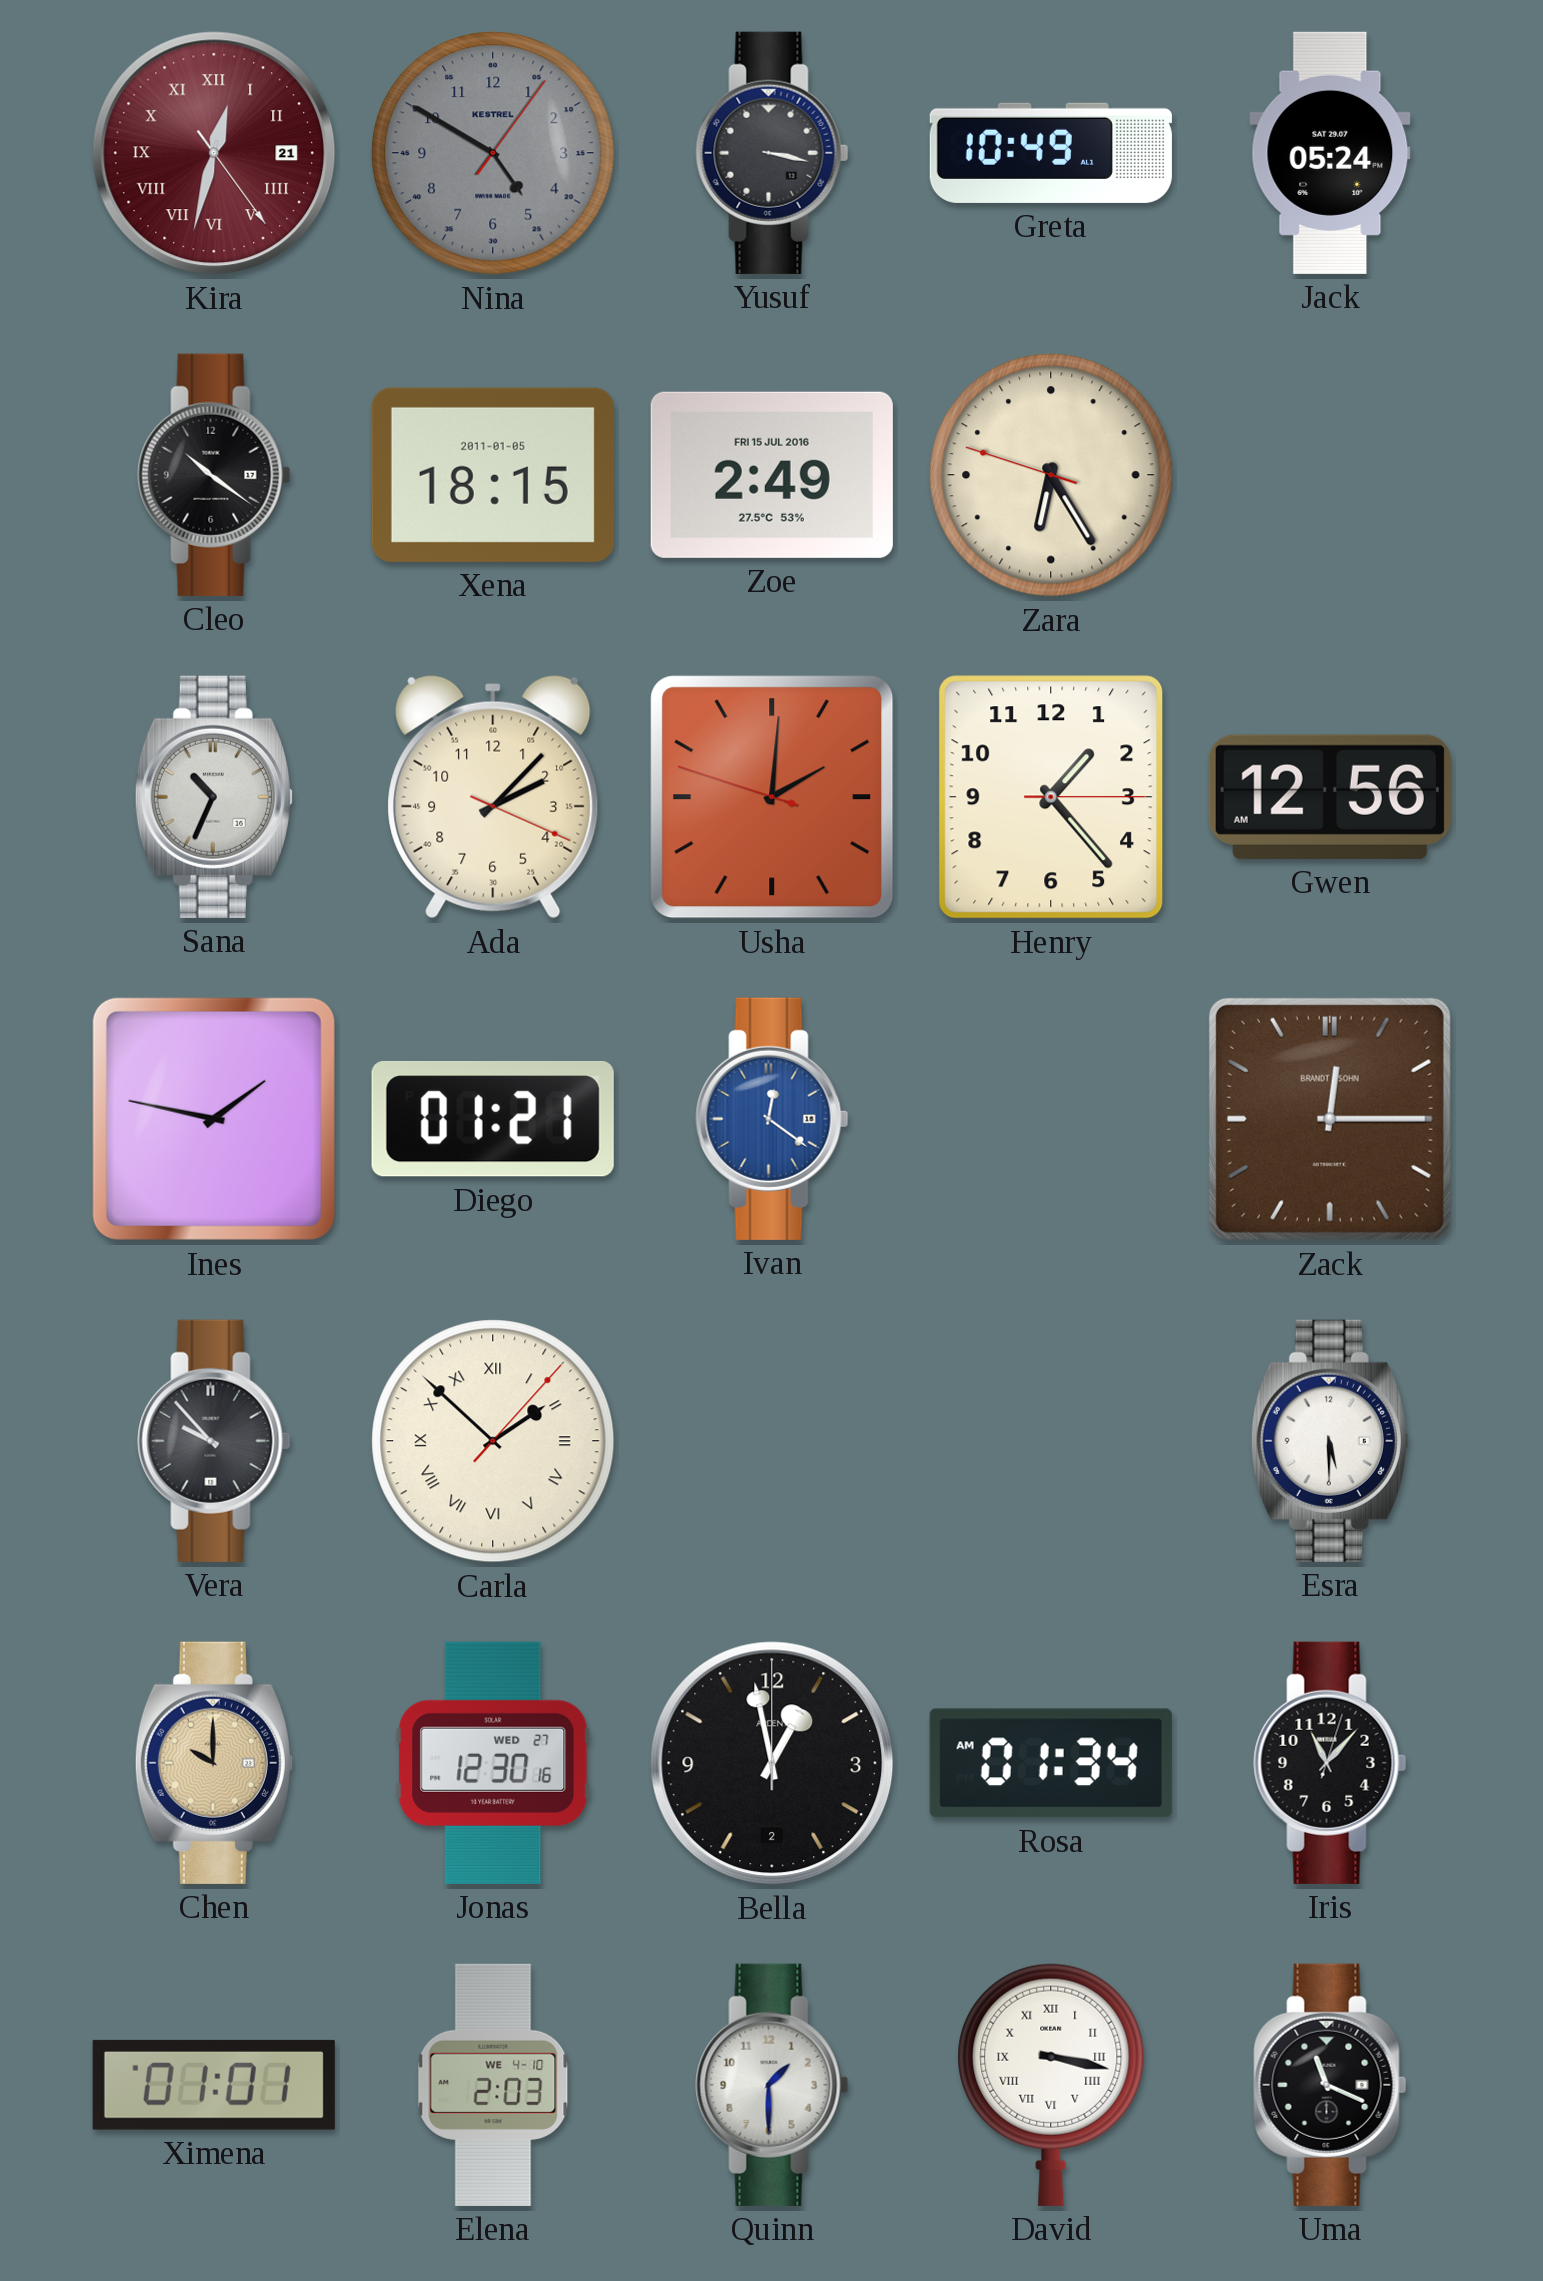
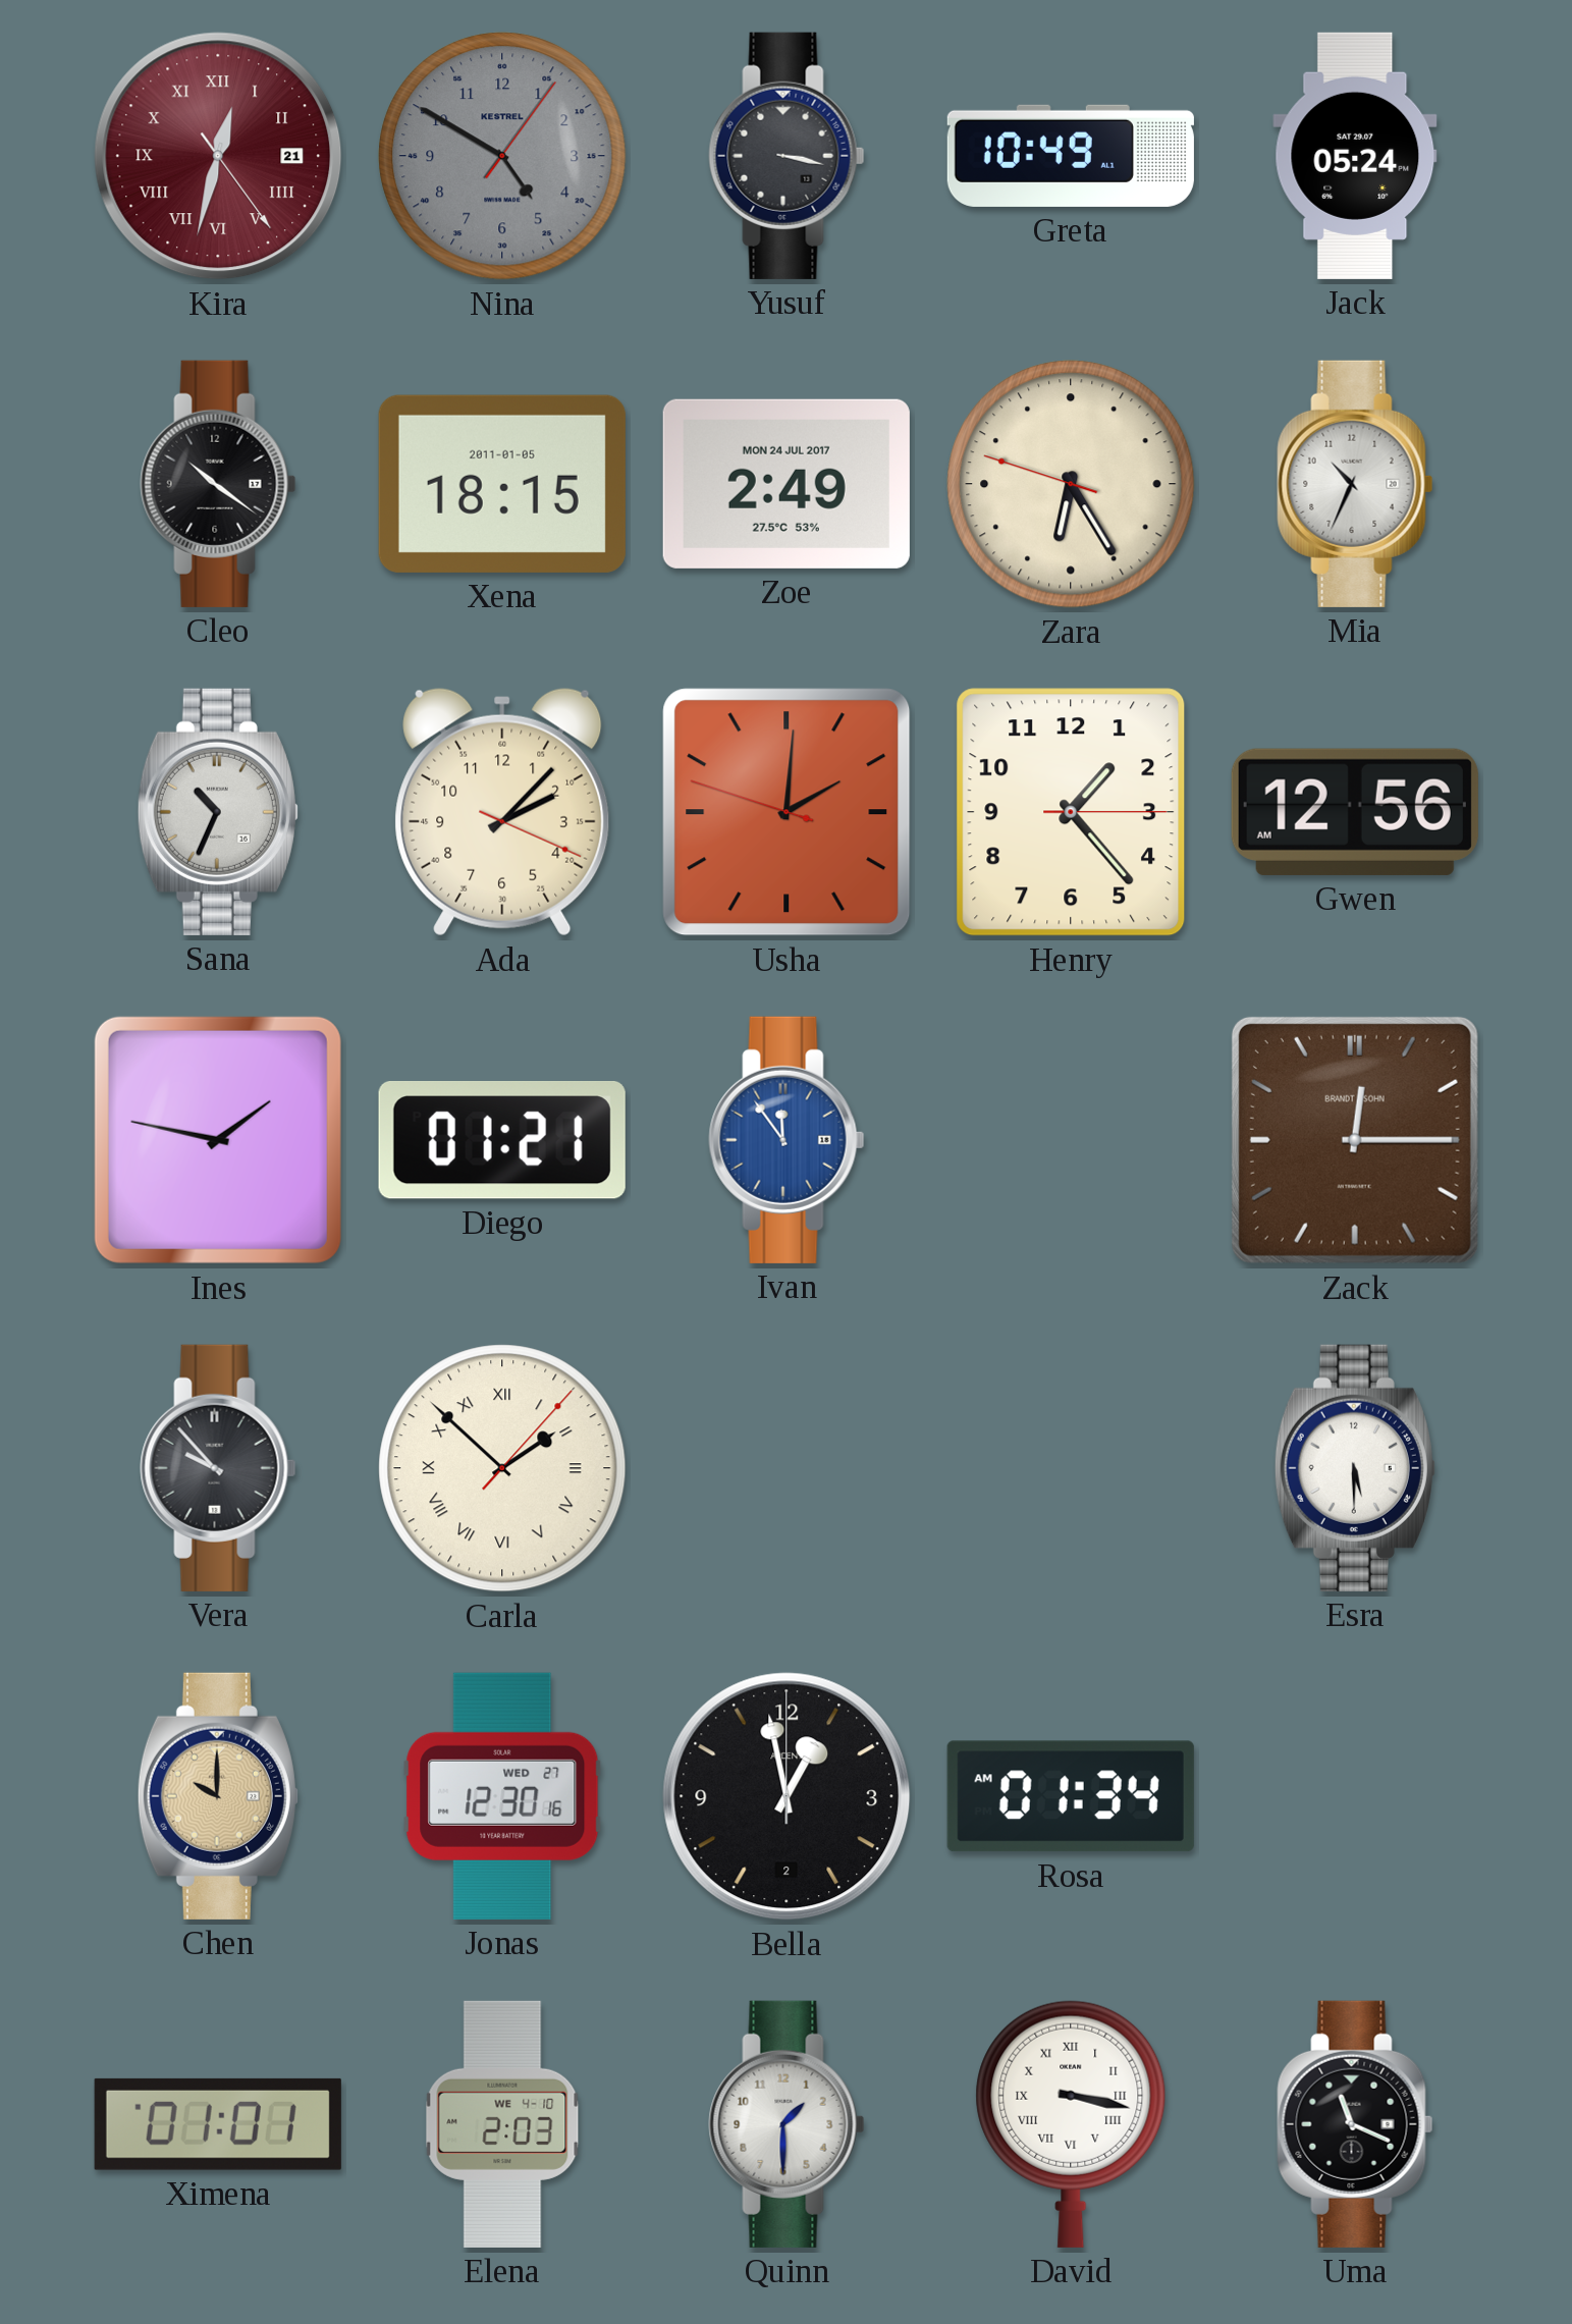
Zoe date: FRI 15 JUL 2016 -> MON 24 JUL 2017 (787, 484)
Mia: none -> 10:34 (1355, 484)
Ivan: 12:21 -> 11:54 (787, 1140)
Iris: 11:07 -> none (1330, 1763)
